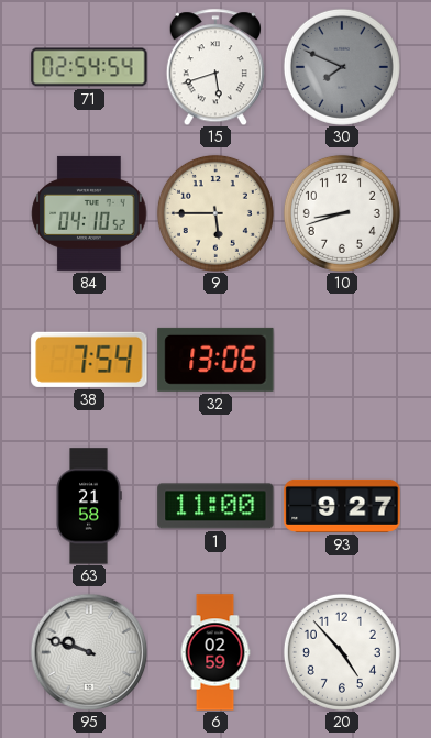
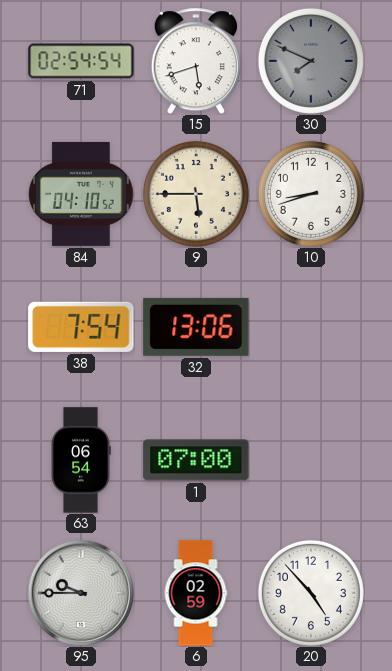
63: 21:58 -> 06:54 (81, 460)
1: 11:00 -> 07:00 (196, 460)
93: 9:27 -> none (342, 506)
95: 9:48 -> 9:45 (81, 593)
